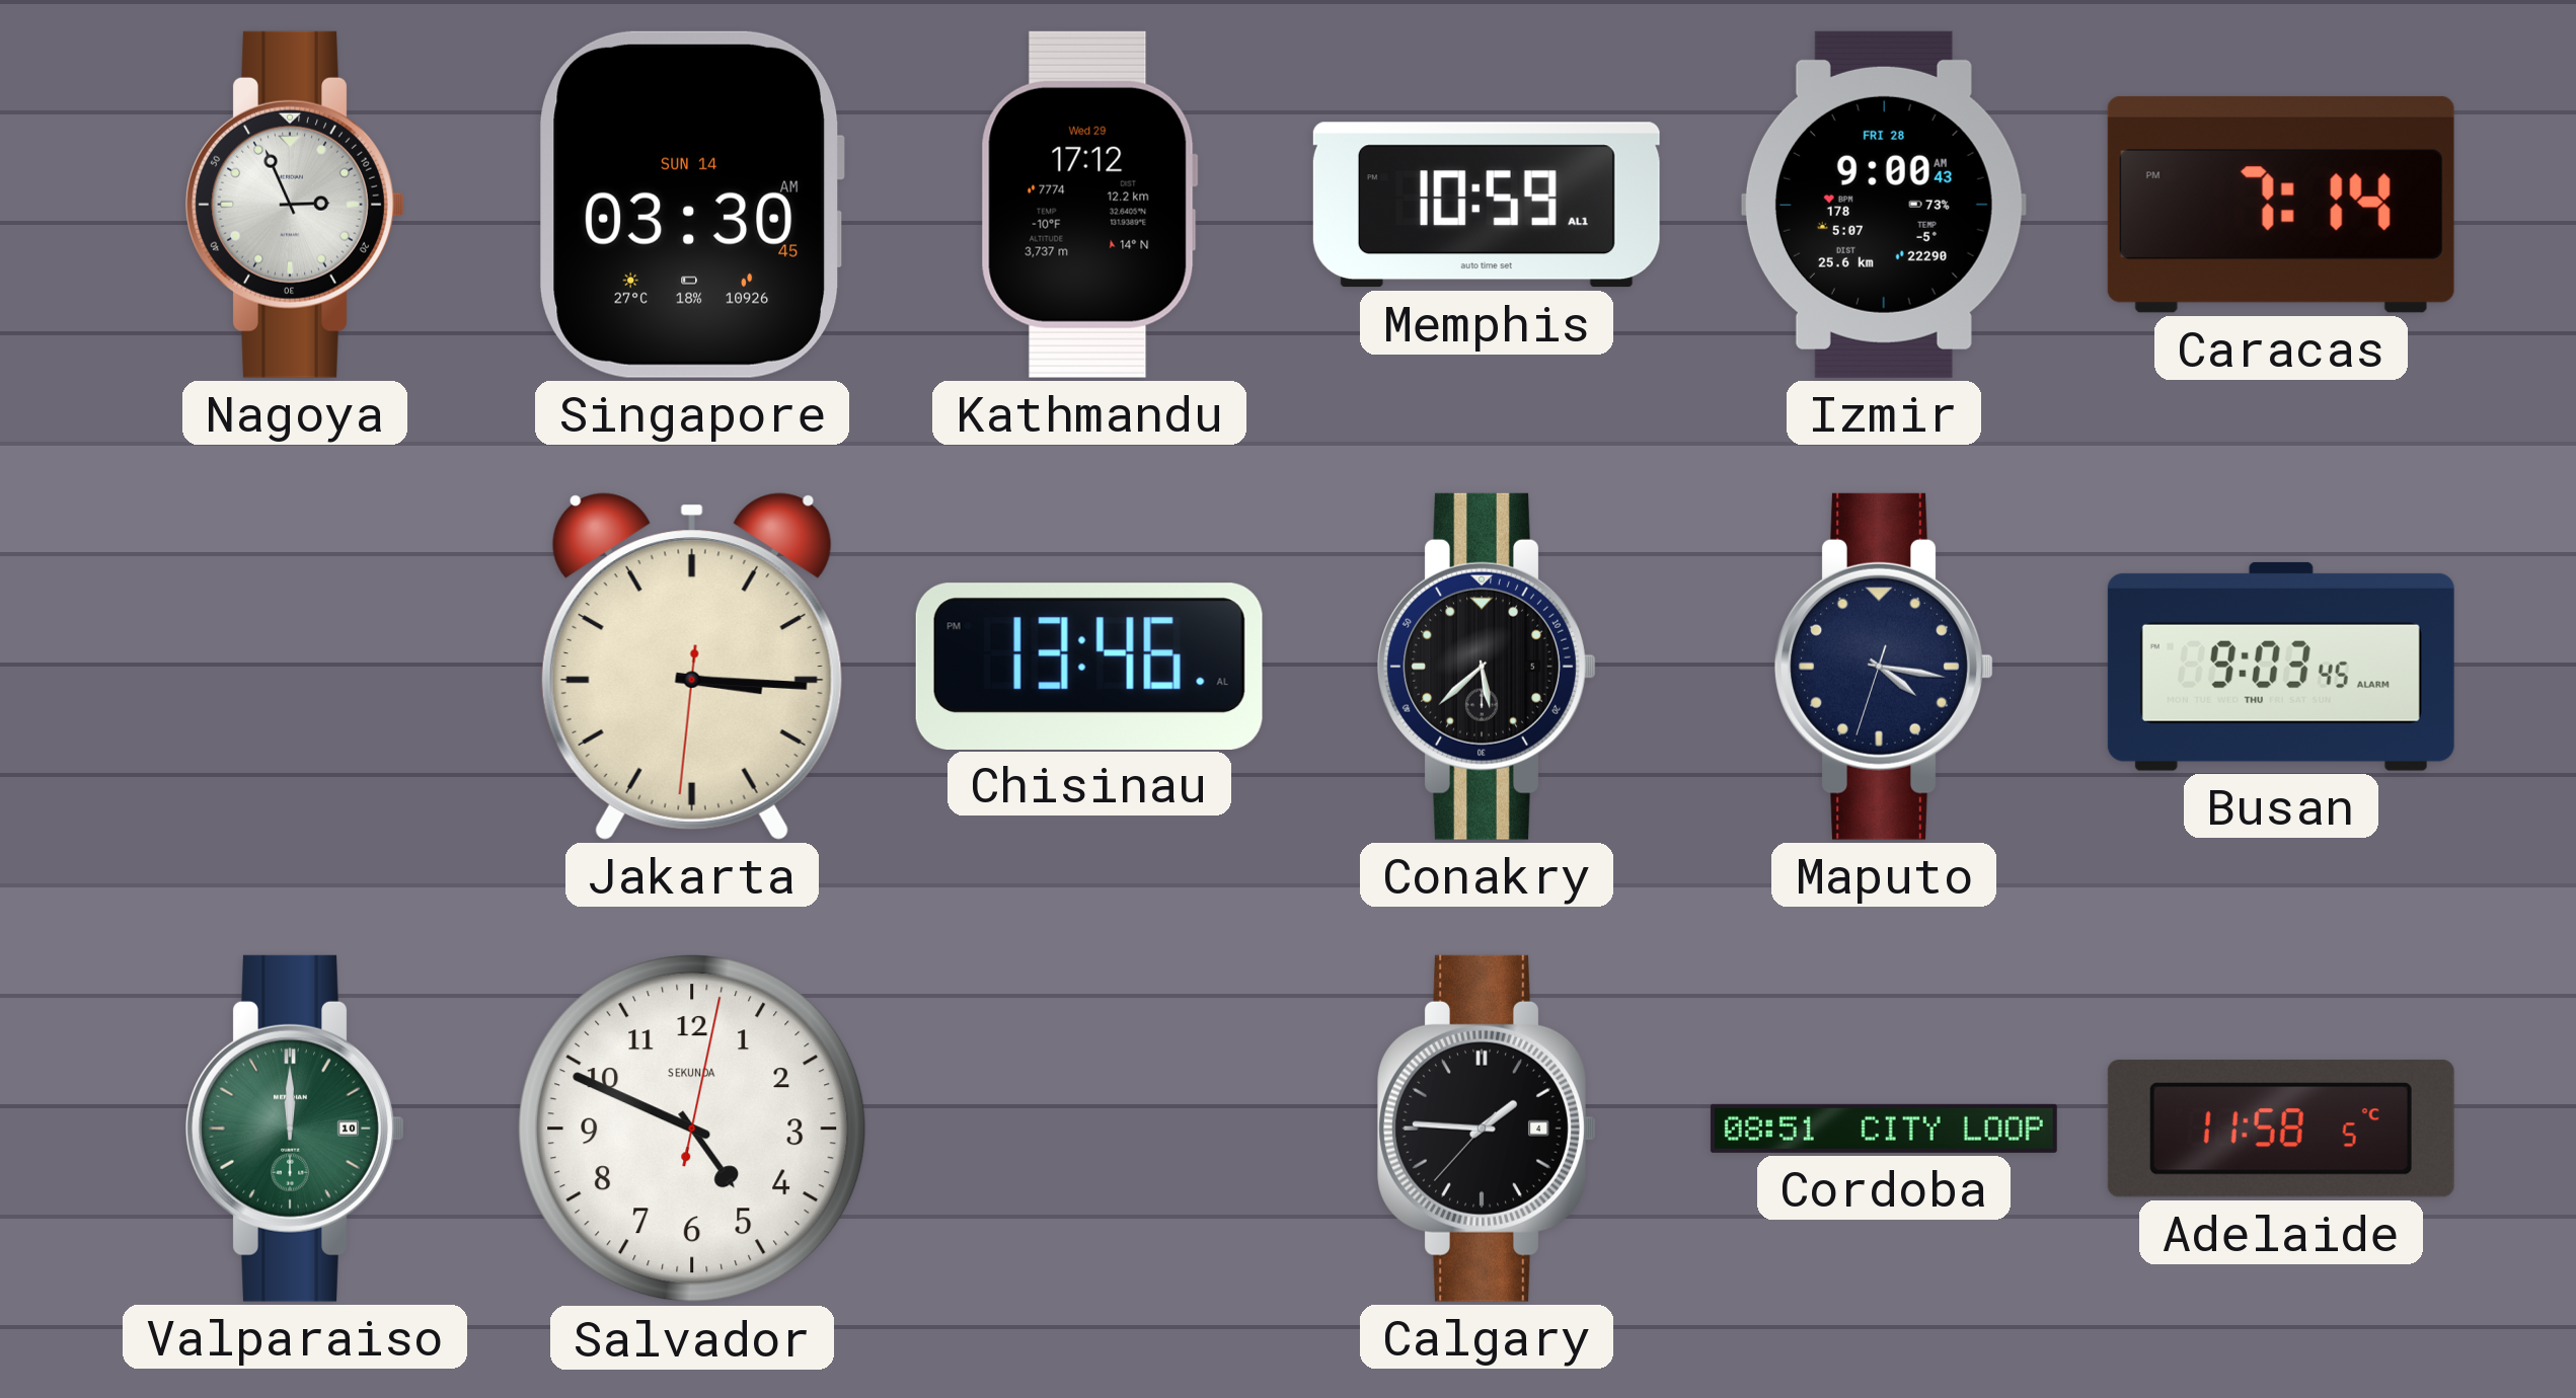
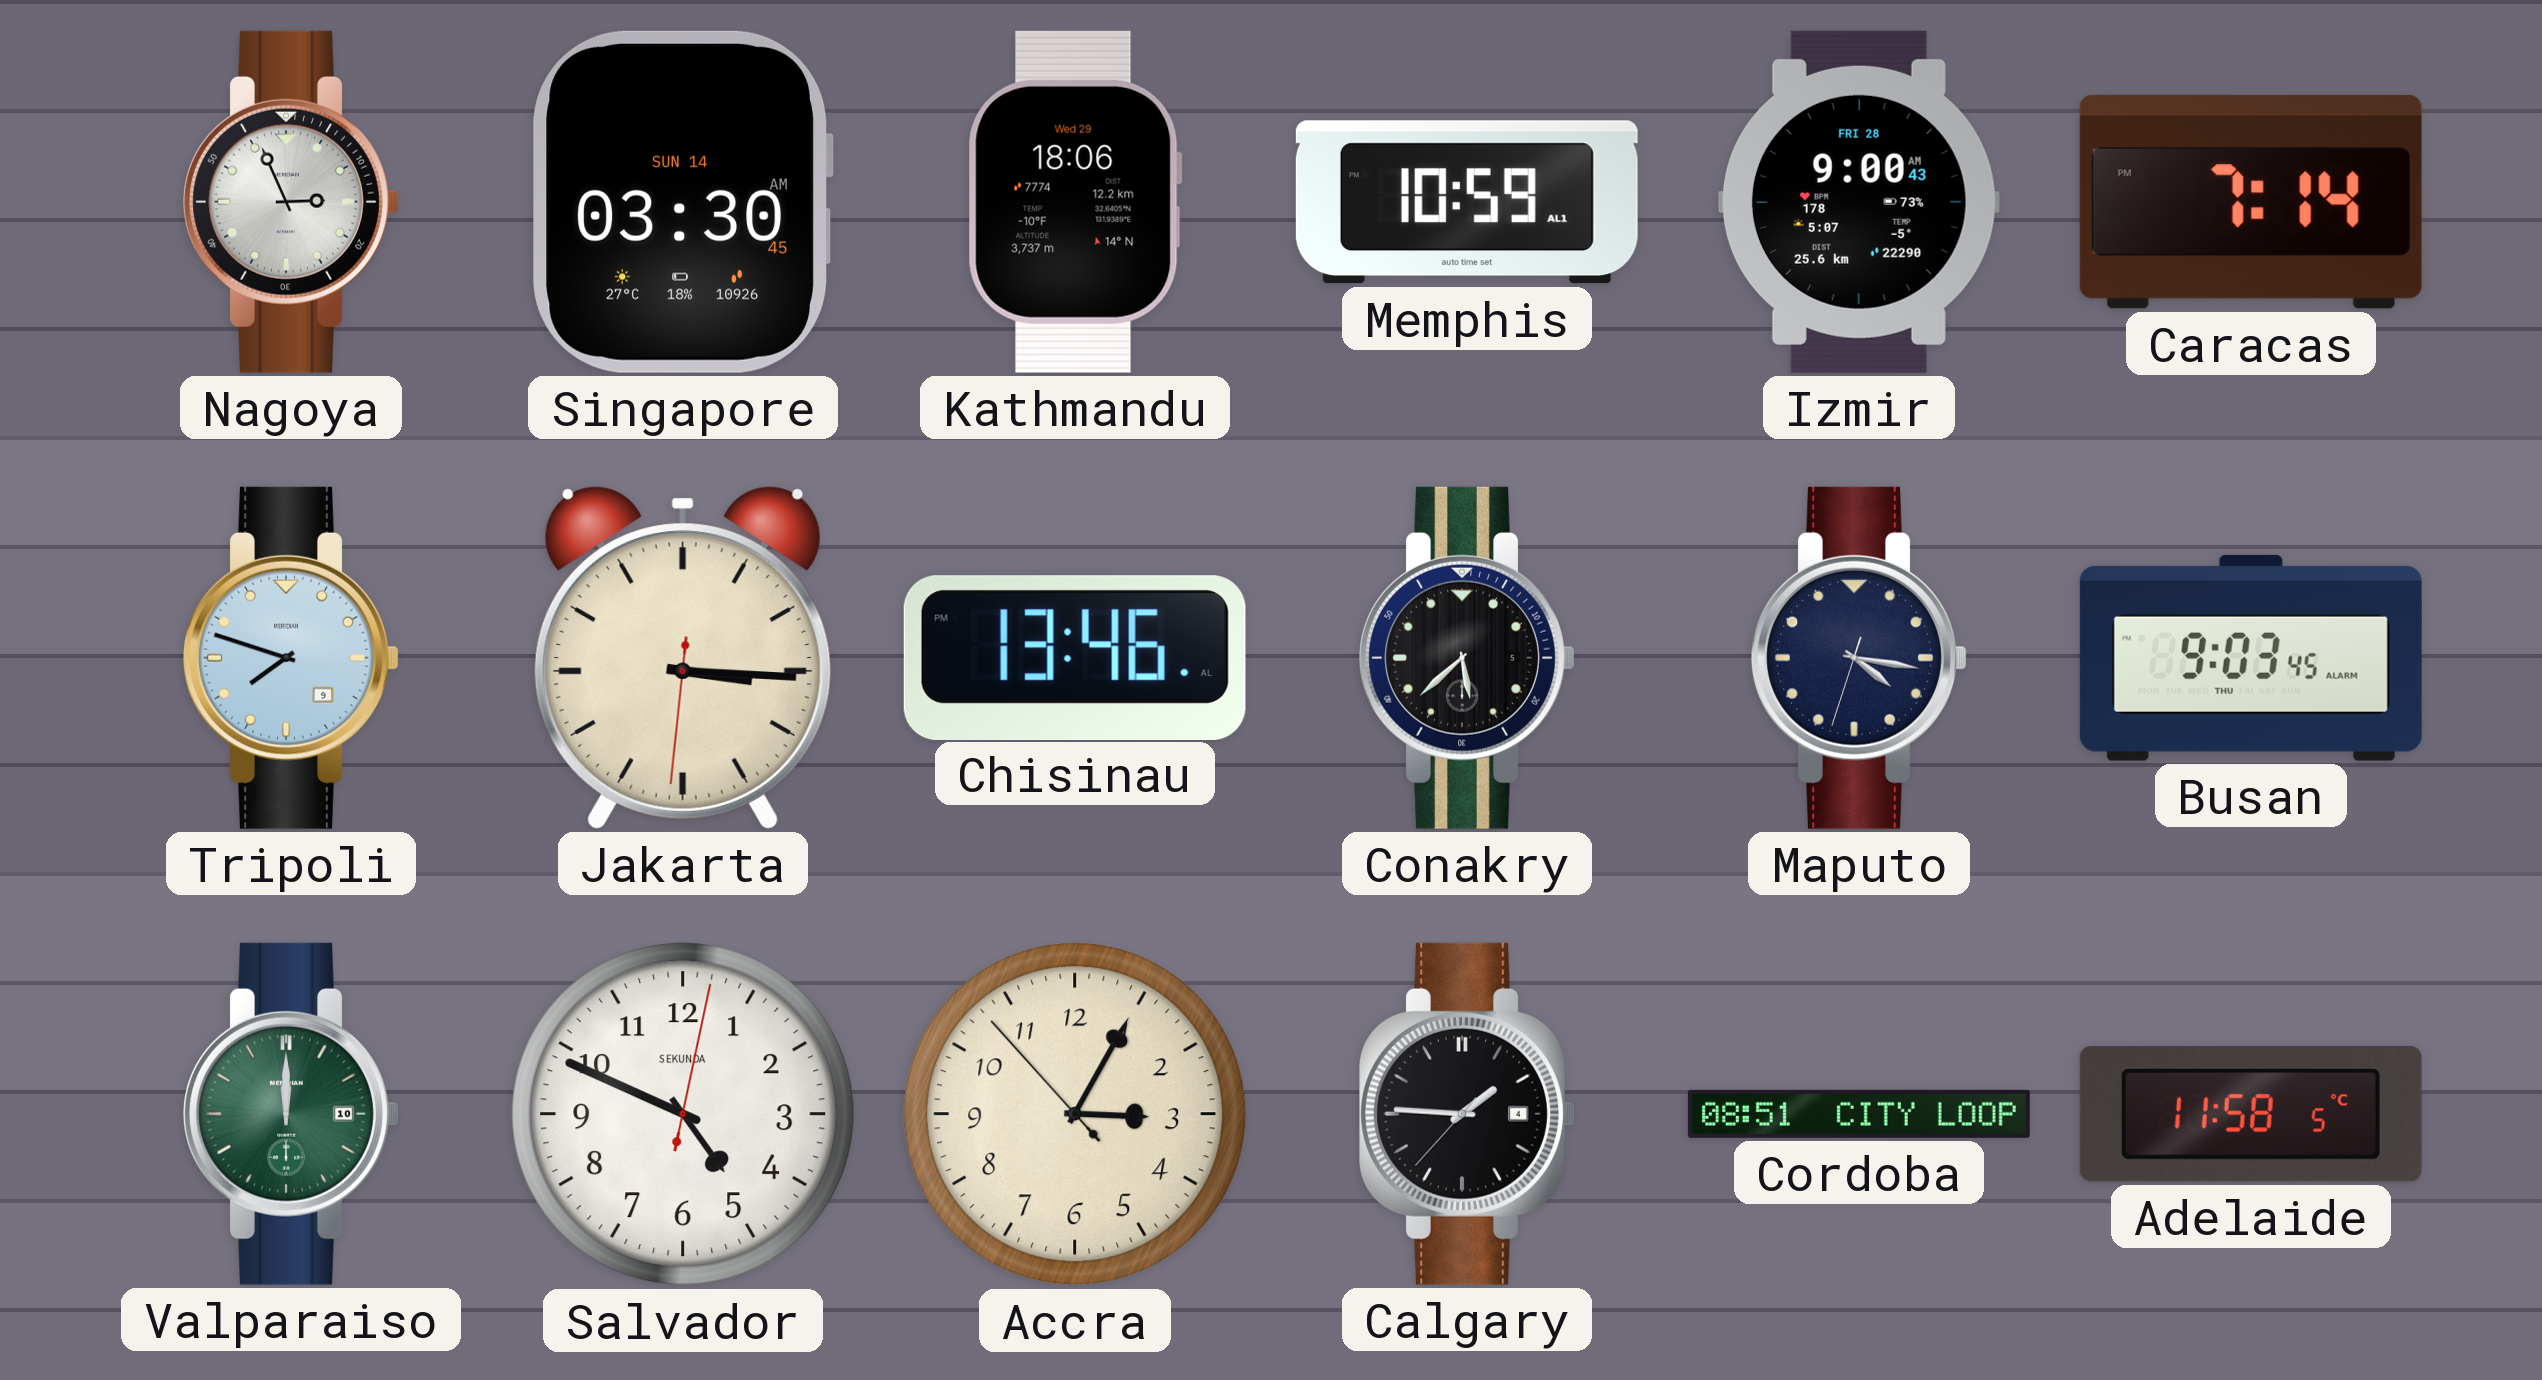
Kathmandu: 17:12 -> 18:06 (1075, 202)
Tripoli: none -> 7:48 (291, 658)
Accra: none -> 3:04 (1075, 1114)
